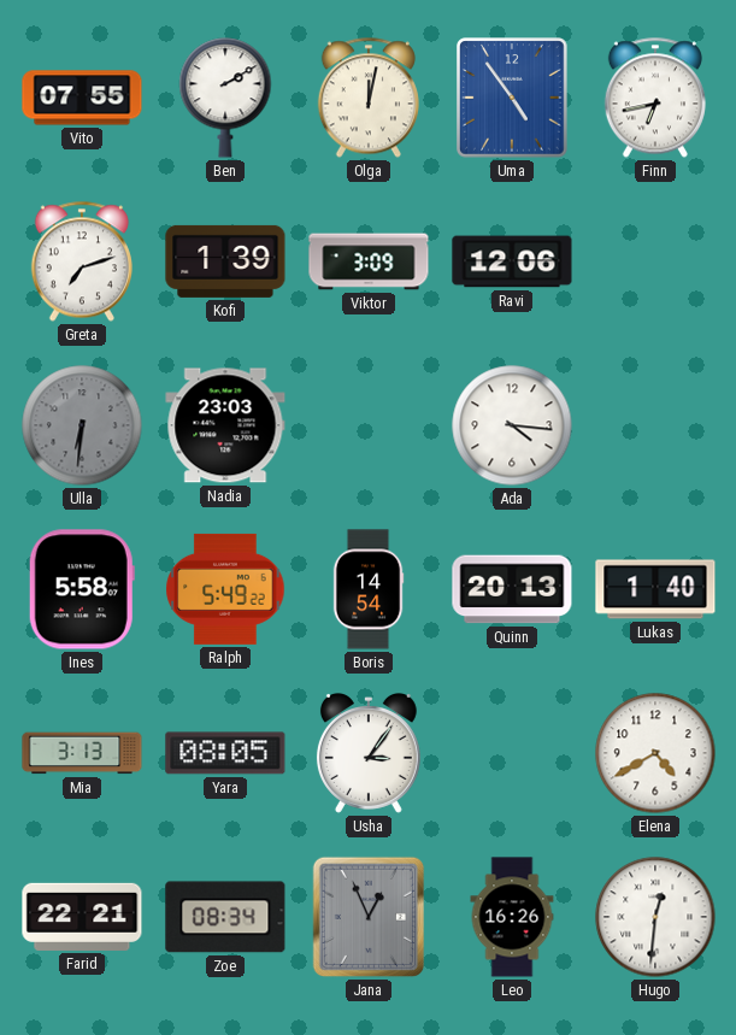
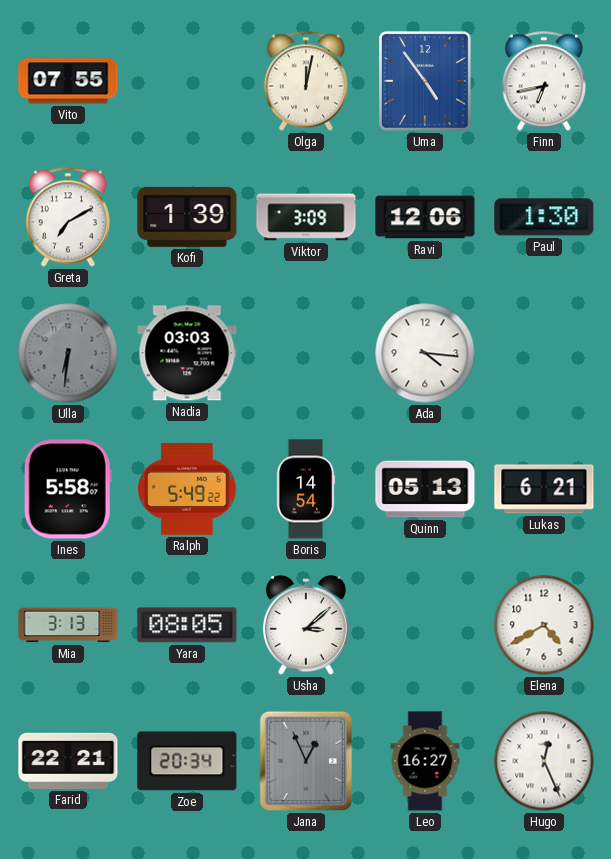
Ben: 2:10 -> none (225, 98)
Greta: 7:12 -> 7:10 (68, 217)
Paul: none -> 1:30 (544, 217)
Nadia: 23:03 -> 03:03 (187, 353)
Quinn: 20:13 -> 05:13 (425, 489)
Lukas: 1:40 -> 6:21 (544, 489)
Usha: 3:06 -> 3:08 (306, 625)
Zoe: 08:34 -> 20:34 (187, 761)
Leo: 16:26 -> 16:27 (425, 761)
Hugo: 12:31 -> 12:26 (544, 761)
